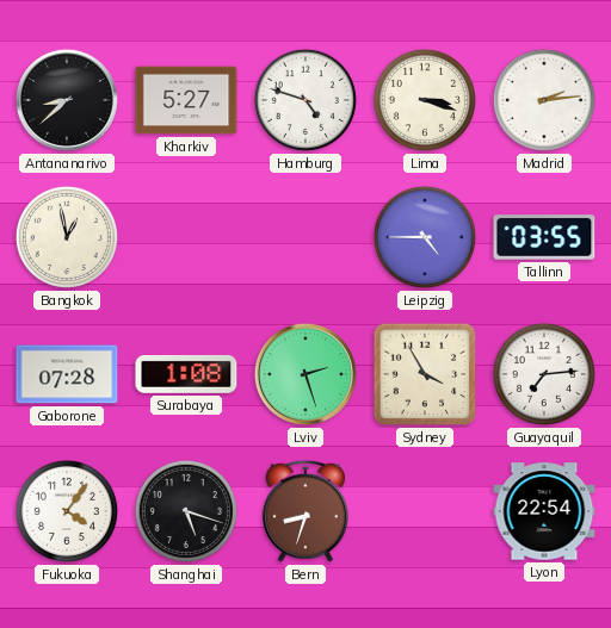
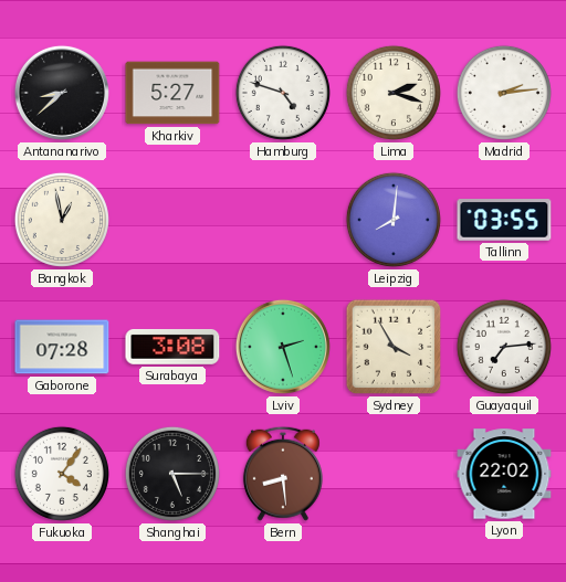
Lima: 3:18 -> 2:18 (394, 93)
Leipzig: 4:45 -> 8:01 (394, 220)
Surabaya: 1:08 -> 3:08 (172, 347)
Shanghai: 5:18 -> 5:15 (172, 474)
Bern: 8:33 -> 8:29 (283, 474)
Lyon: 22:54 -> 22:02 (504, 474)
